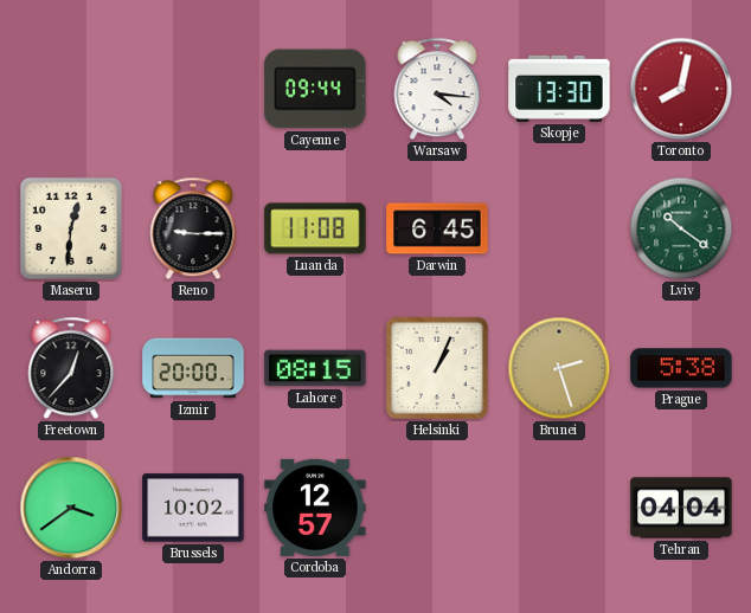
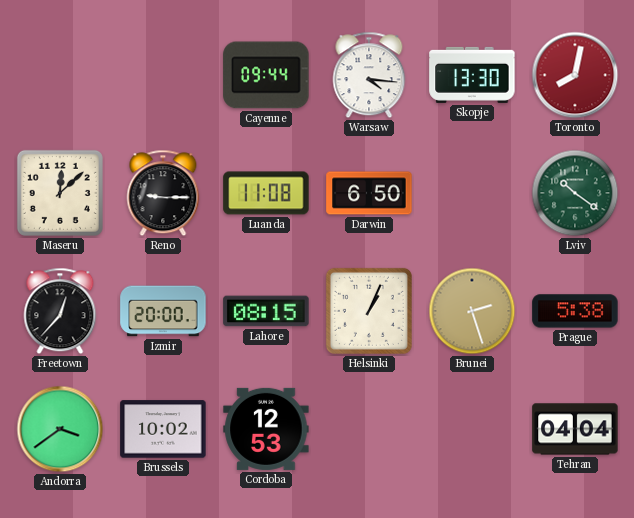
Maseru: 12:31 -> 12:08 (60, 193)
Darwin: 6:45 -> 6:50 (369, 193)
Cordoba: 12:57 -> 12:53 (266, 429)
